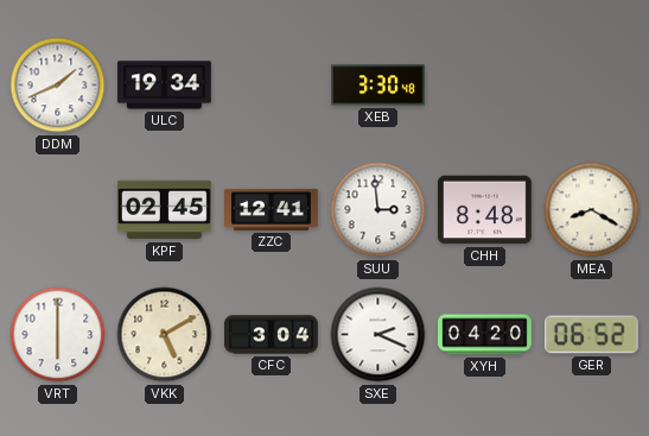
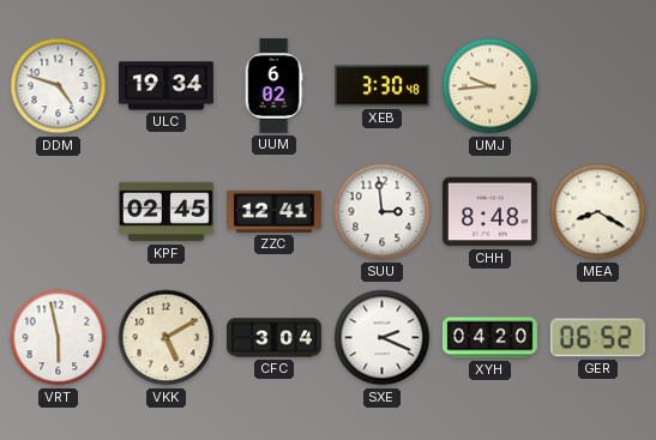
DDM: 1:41 -> 4:48 (59, 86)
UUM: none -> 6:02 (273, 86)
UMJ: none -> 9:44 (491, 86)
VRT: 6:00 -> 5:58 (59, 338)
